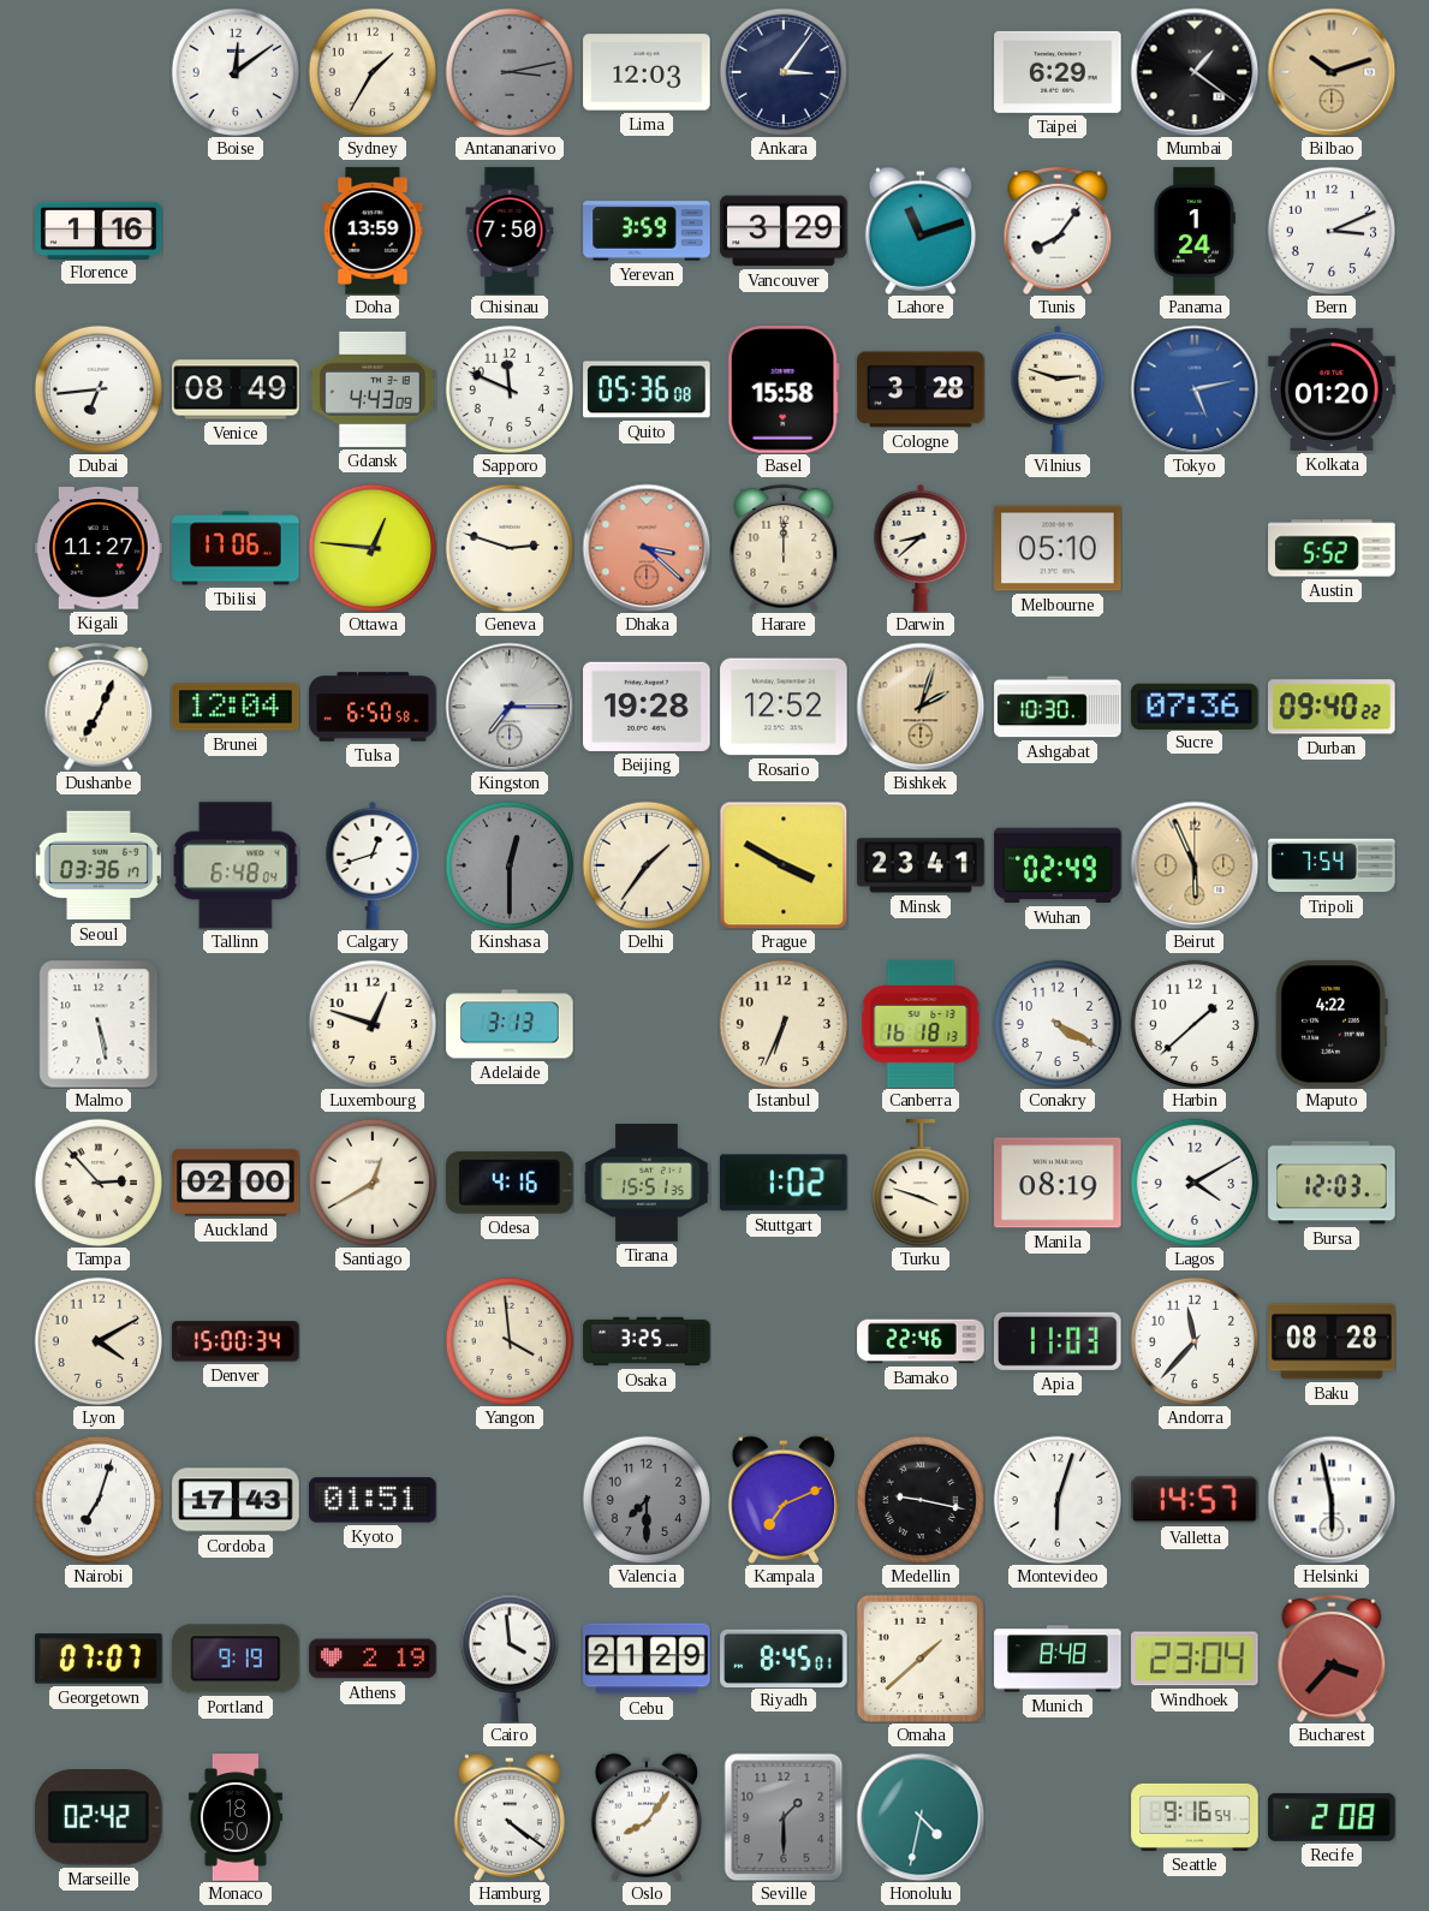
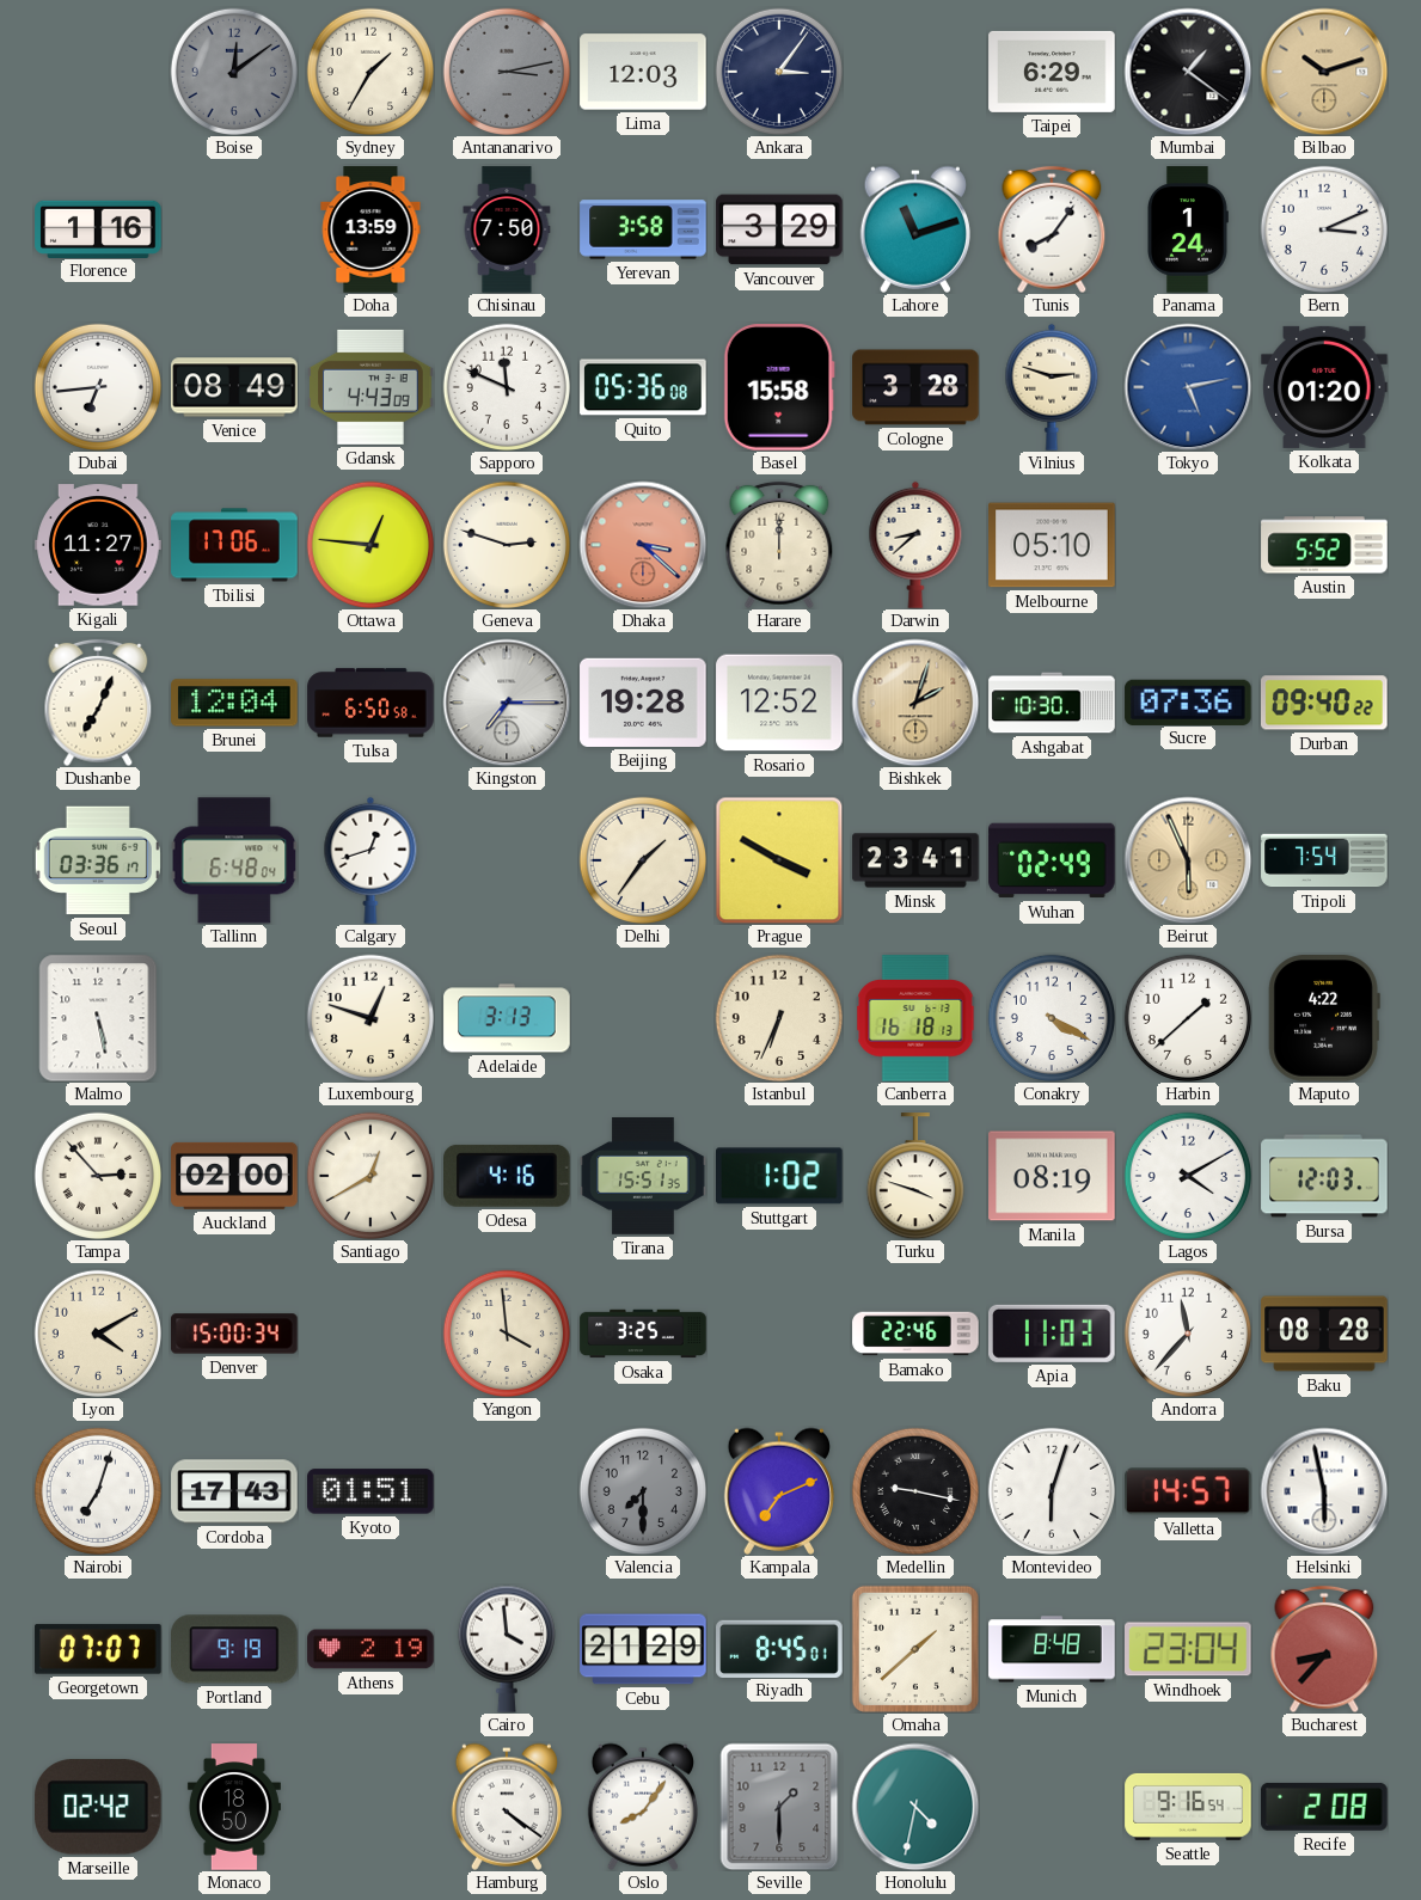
Boise dial: white -> grey (233, 71)
Yerevan: 3:59 -> 3:58 (643, 229)
Kinshasa: 12:30 -> none (508, 864)
Bucharest: 3:37 -> 8:37 (1324, 1649)
